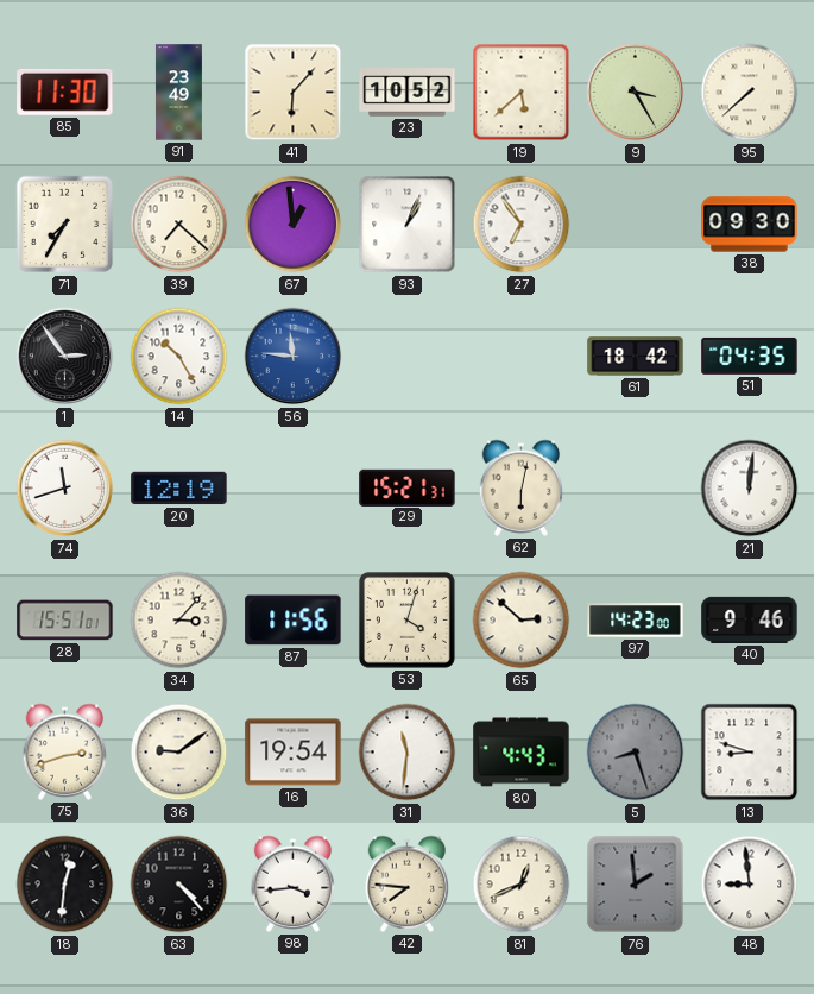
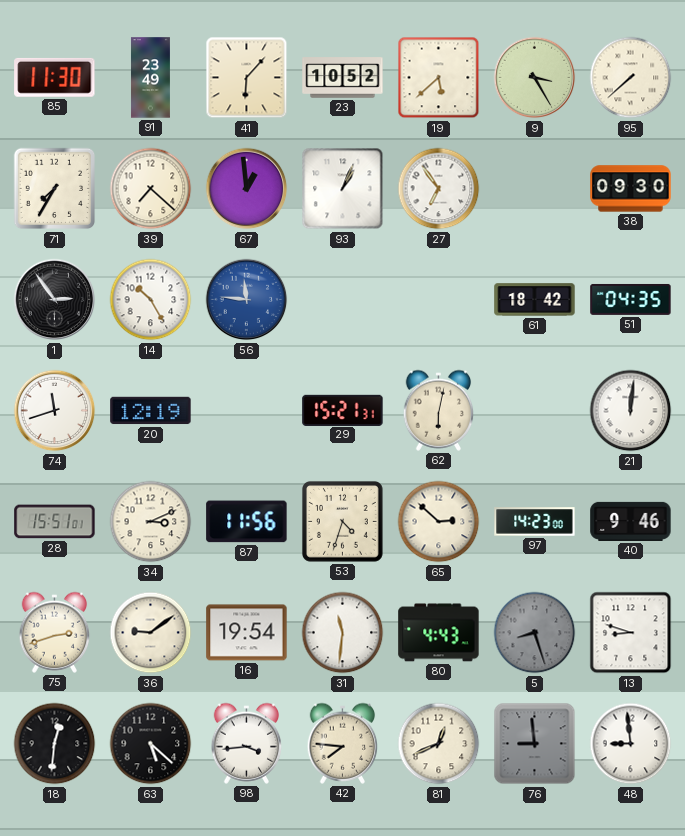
34: 3:07 -> 3:11 (151, 522)
53: 4:03 -> 4:33 (343, 522)
63: 4:23 -> 5:22 (151, 744)
76: 1:59 -> 8:59 (535, 744)
